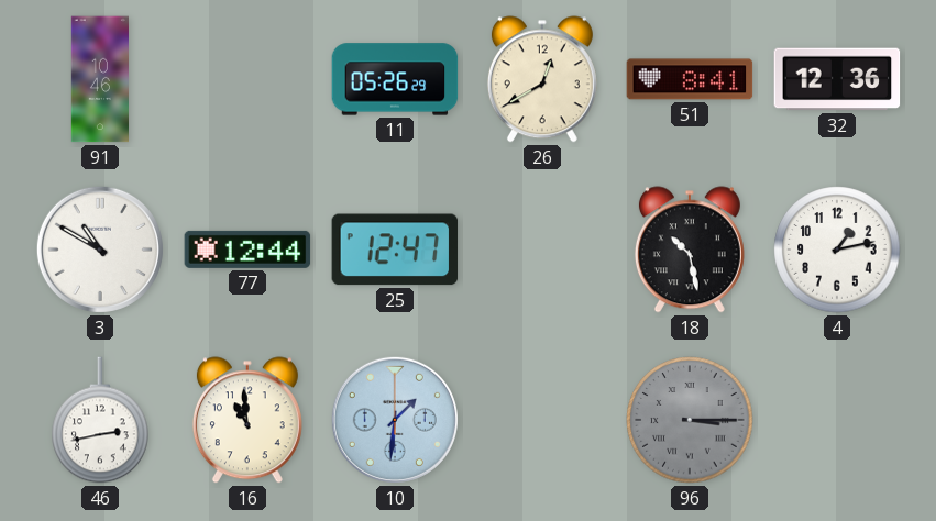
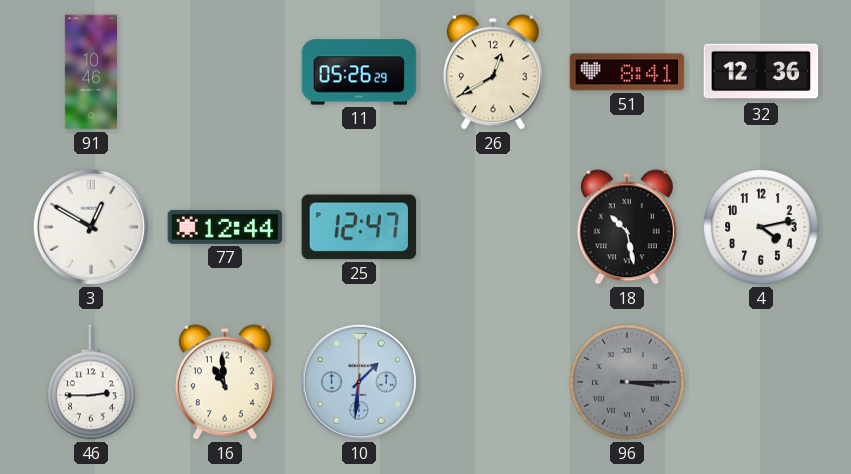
3: 10:50 -> 12:50 (91, 227)
4: 1:13 -> 4:13 (761, 227)
46: 2:43 -> 2:45 (91, 382)
